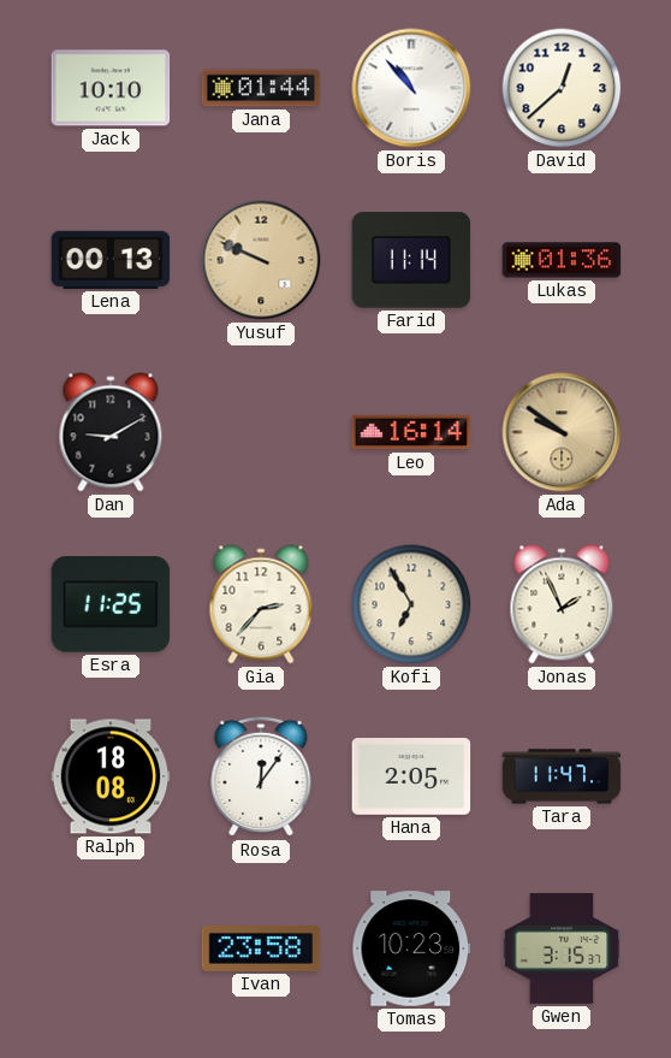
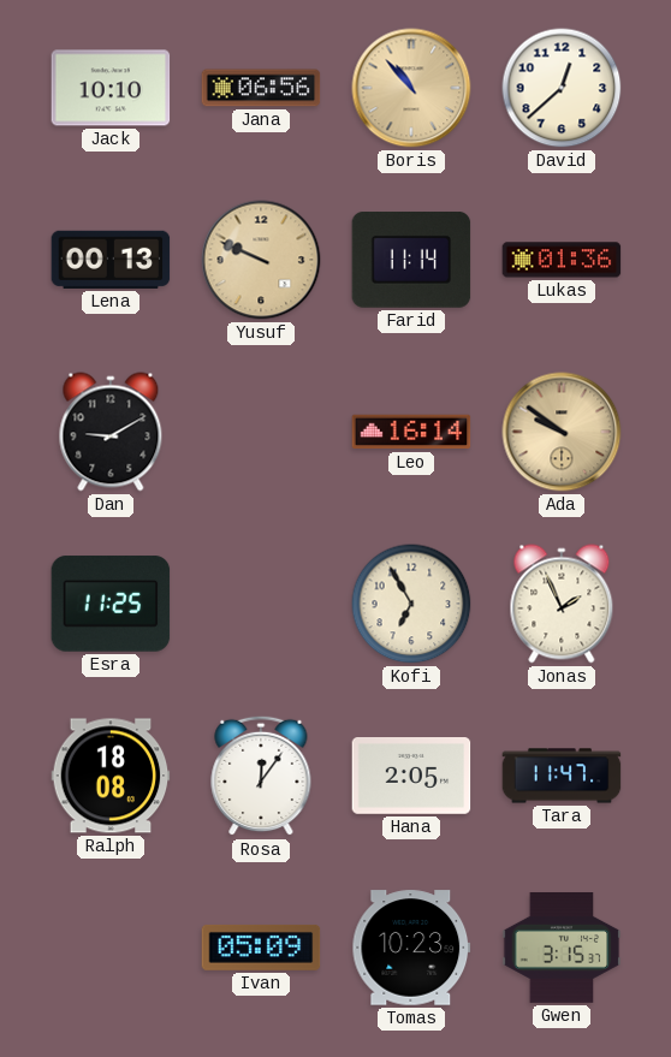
Jana: 01:44 -> 06:56 (261, 88)
Boris dial: white -> champagne (411, 88)
Gia: 2:37 -> none (261, 604)
Ivan: 23:58 -> 05:09 (261, 948)
